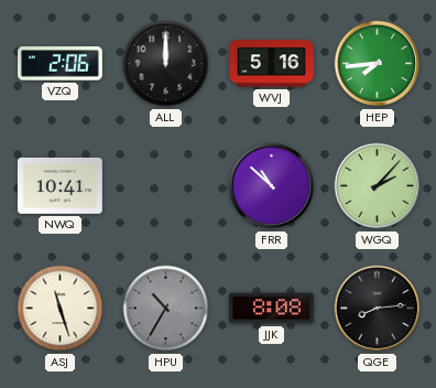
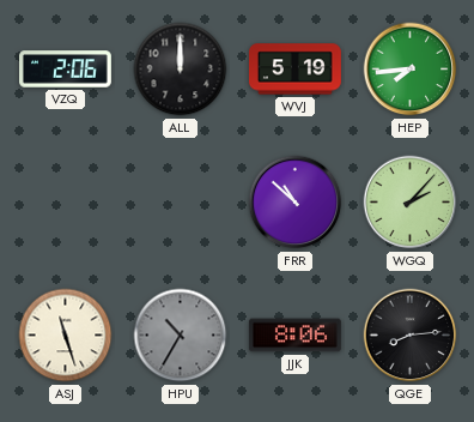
WVJ: 5:16 -> 5:19 (296, 70)
NWQ: 10:41 -> none (59, 185)
JJK: 8:08 -> 8:06 (294, 336)
